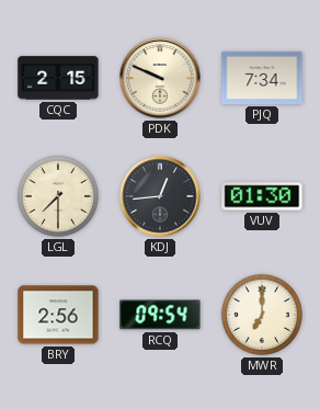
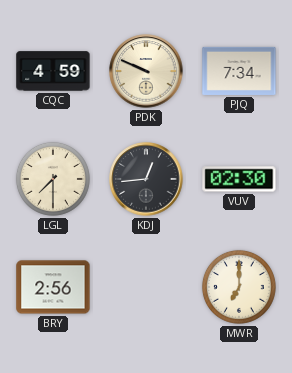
CQC: 2:15 -> 4:59 (53, 71)
VUV: 01:30 -> 02:30 (239, 179)
RCQ: 09:54 -> none (160, 315)
